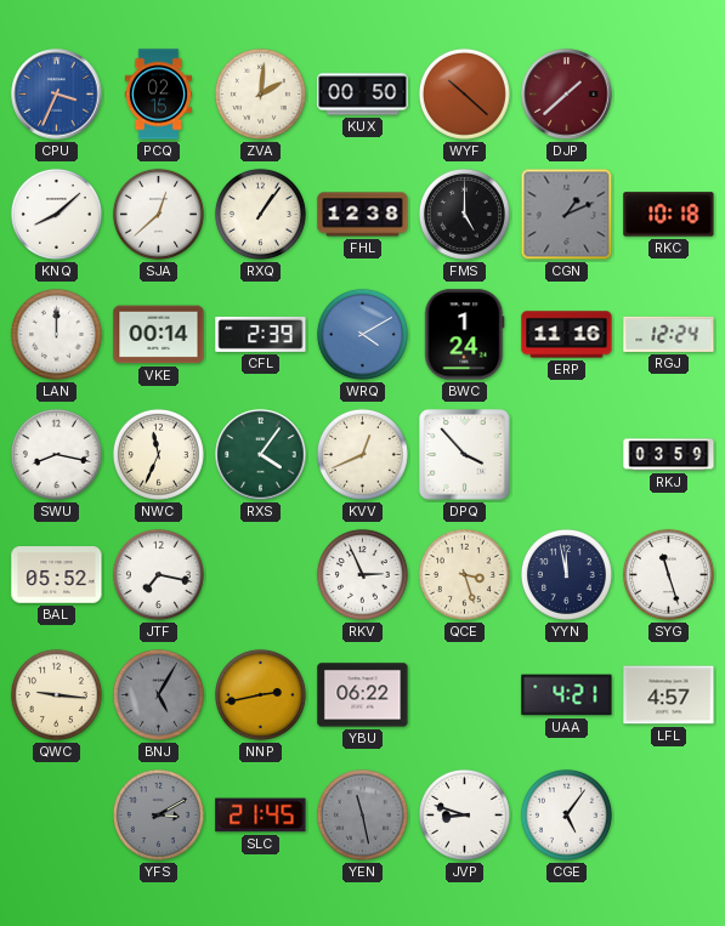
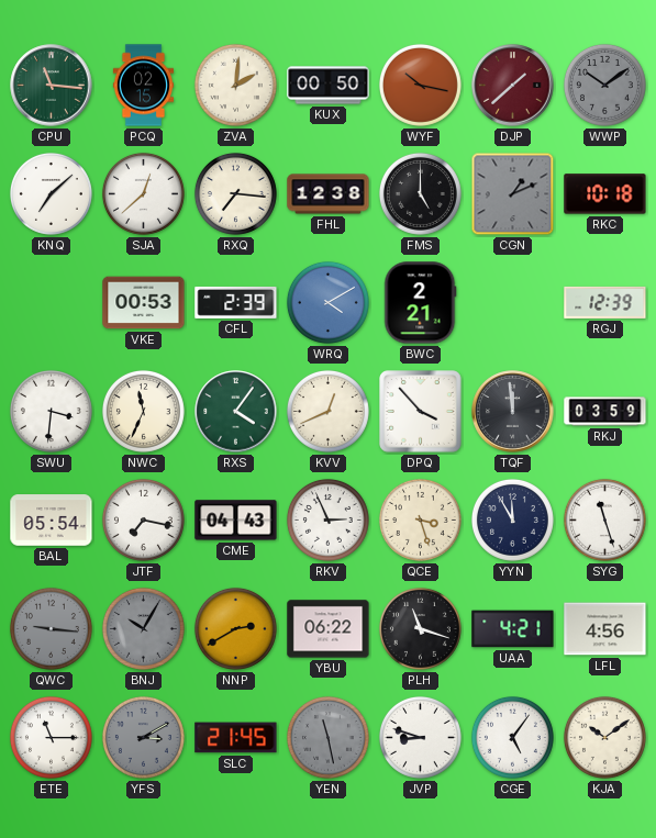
CPU: 3:34 -> 11:16 (52, 86)
CPU dial: blue -> green (52, 86)
WYF: 10:22 -> 10:17 (420, 85)
WWP: none -> 10:09 (604, 85)
KNQ: 8:08 -> 7:08 (51, 193)
RXQ: 1:06 -> 7:16 (235, 193)
LAN: 12:00 -> none (56, 334)
VKE: 00:14 -> 00:53 (144, 303)
BWC: 1:24 -> 2:21 (421, 303)
ERP: 11:16 -> none (567, 335)
RGJ: 12:24 -> 12:39 (605, 302)
SWU: 8:17 -> 3:31 (51, 411)
TQF: none -> 11:59 (513, 412)
BAL: 05:52 -> 05:54 (52, 521)
CME: none -> 04:43 (236, 521)
YYN: 11:58 -> 11:55 (512, 519)
QWC dial: cream -> grey (51, 628)
BNJ: 5:05 -> 10:05 (143, 628)
NNP: 2:43 -> 2:40 (235, 628)
PLH: none -> 11:18 (420, 628)
LFL: 4:57 -> 4:56 (605, 629)
ETE: none -> 11:15 (51, 737)
KJA: none -> 10:09 (604, 737)
